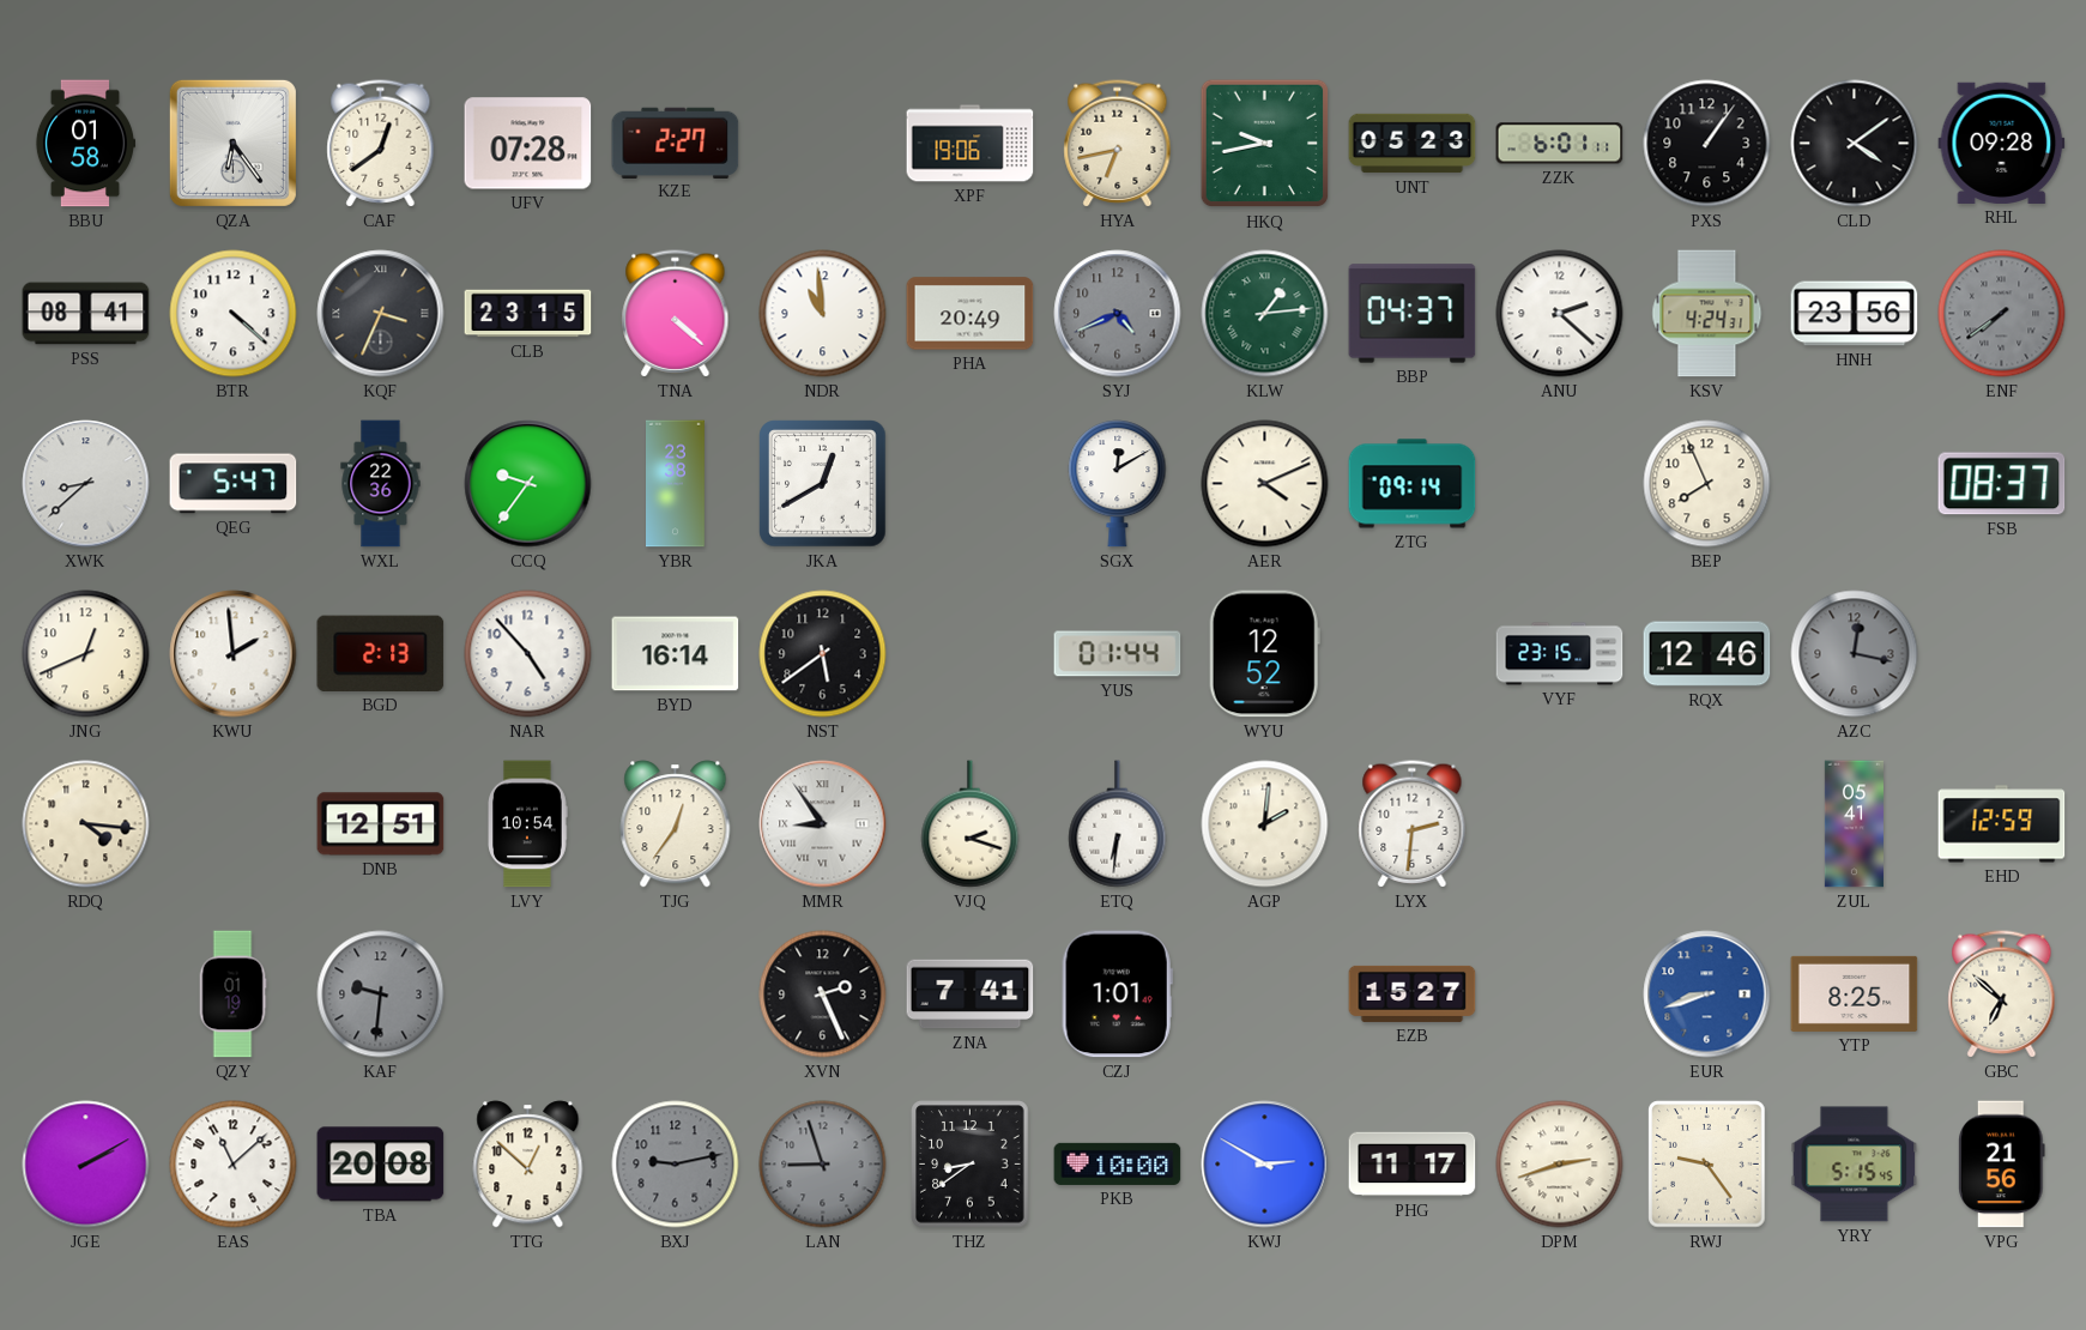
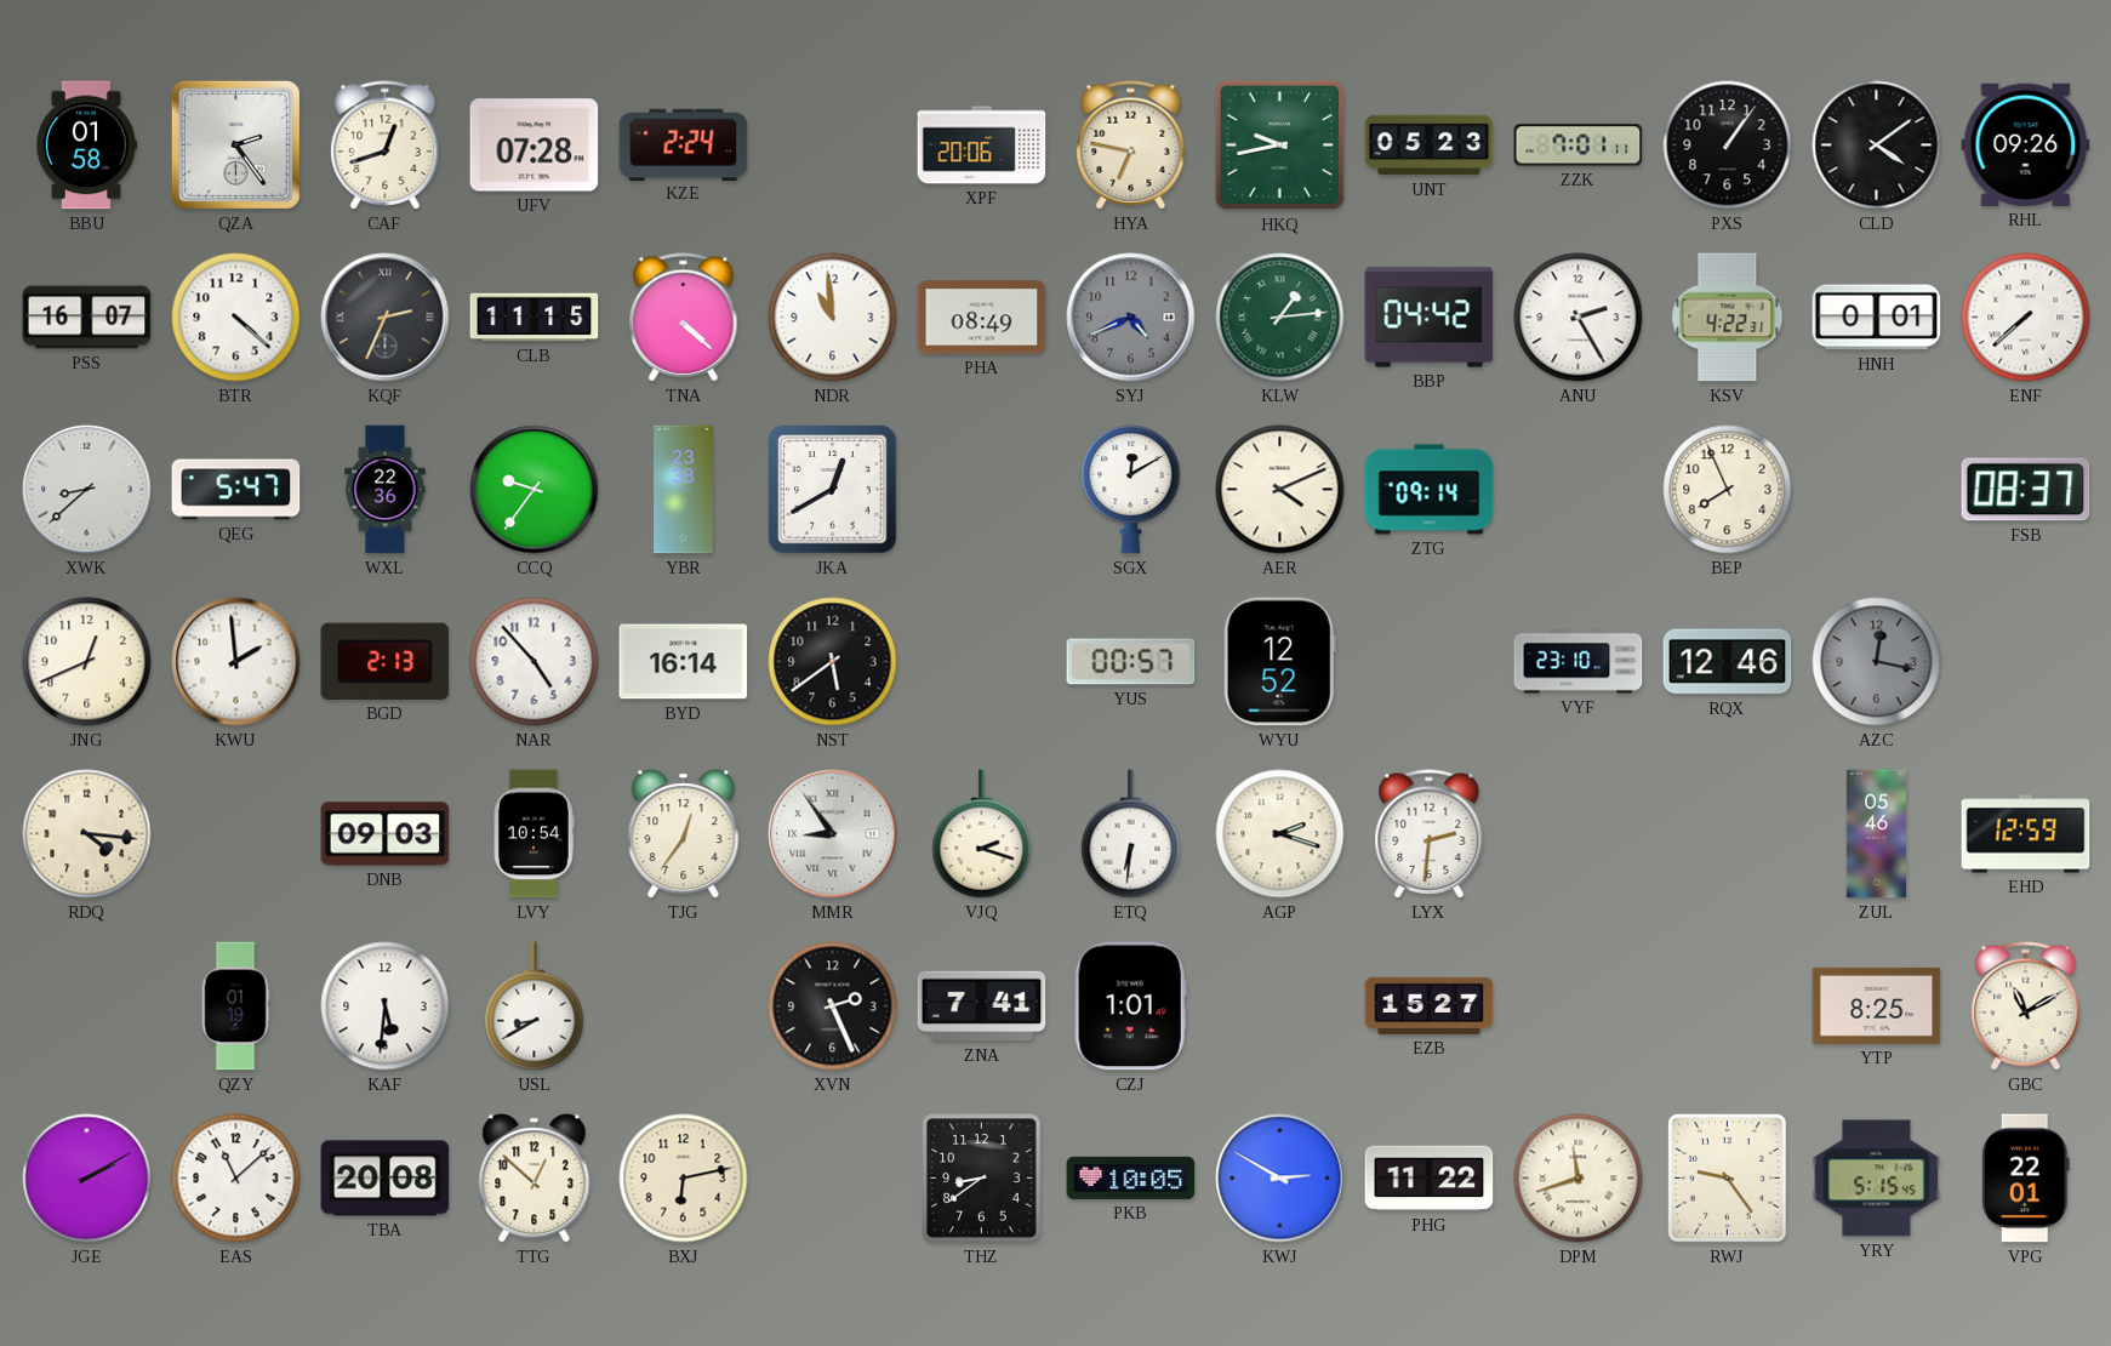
QZA: 6:24 -> 2:24 (235, 144)
CAF: 12:39 -> 12:42 (386, 146)
KZE: 2:27 -> 2:24 (684, 144)
XPF: 19:06 -> 20:06 (982, 146)
HYA: 6:43 -> 6:47 (1131, 146)
ZZK: 6:01 -> 7:01 (1579, 146)
RHL: 09:28 -> 09:26 (2026, 144)
PSS: 08:41 -> 16:07 (87, 318)
KQF: 3:34 -> 2:34 (386, 318)
CLB: 23:15 -> 11:15 (535, 318)
PHA: 20:49 -> 08:49 (982, 318)
BBP: 04:37 -> 04:42 (1430, 318)
ANU: 2:22 -> 2:25 (1579, 318)
KSV: 4:24 -> 4:22 (1728, 318)
HNH: 23:56 -> 0:01 (1877, 318)
ENF: 7:39 -> 7:38 (2026, 318)
ENF dial: grey -> white (2026, 318)
YUS: 01:44 -> 00:57 (1131, 662)
VYF: 23:15 -> 23:10 (1579, 662)
DNB: 12:51 -> 09:03 (386, 834)
AGP: 2:01 -> 2:18 (1280, 834)
ZUL: 05:41 -> 05:46 (1876, 834)
KAF: 9:31 -> 5:31 (386, 1006)
KAF dial: grey -> white (386, 1006)
USL: none -> 8:40 (535, 1006)
EUR: 8:42 -> none (1707, 995)
GBC: 6:52 -> 11:10 (2026, 1006)
BXJ: 9:13 -> 6:13 (684, 1179)
BXJ dial: grey -> cream (684, 1179)
LAN: 8:57 -> none (823, 1165)
PKB: 10:00 -> 10:05 (1131, 1177)
PHG: 11:17 -> 11:22 (1430, 1179)
DPM: 2:42 -> 11:42 (1579, 1179)
VPG: 21:56 -> 22:01 (2026, 1179)
